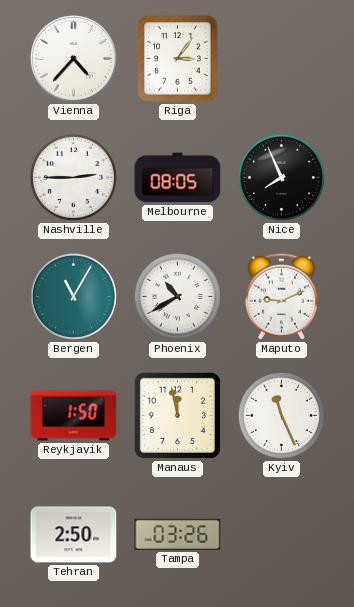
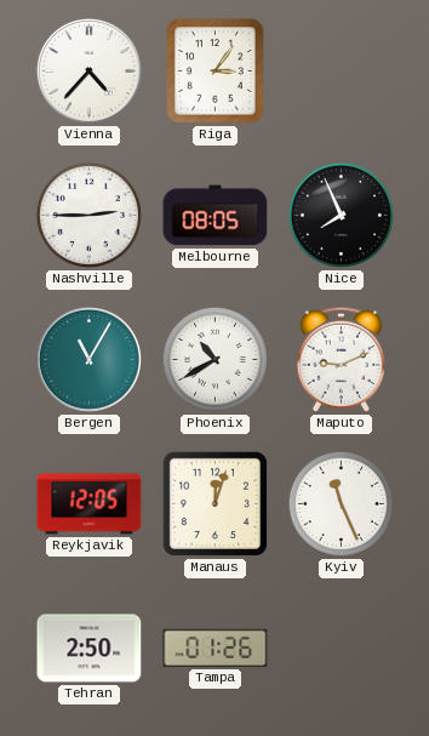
Reykjavik: 1:50 -> 12:05 (90, 504)
Manaus: 11:58 -> 12:03 (215, 503)
Tampa: 03:26 -> 01:26 (216, 647)
